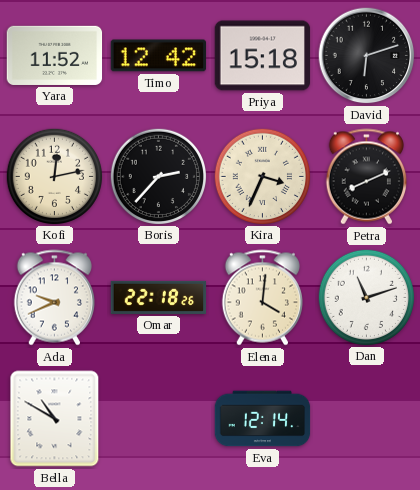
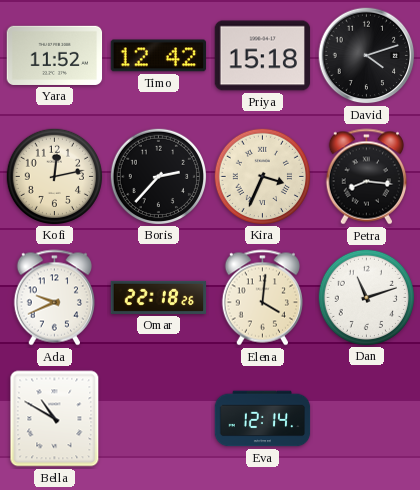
David: 6:12 -> 4:12 (367, 56)
Petra: 8:11 -> 8:16 (366, 177)
